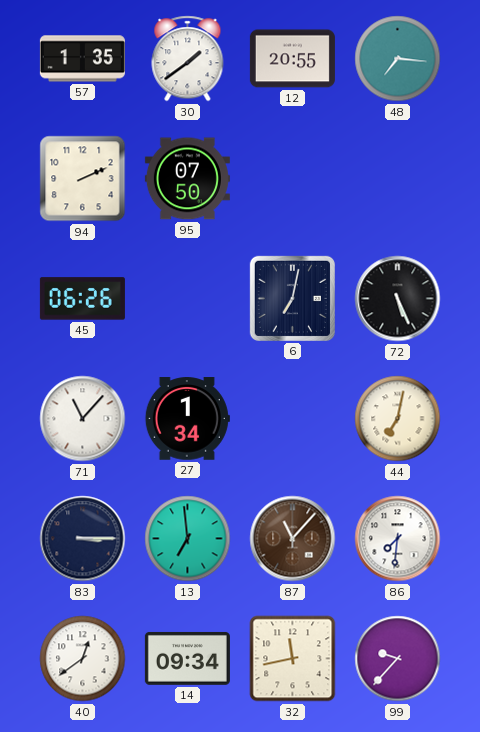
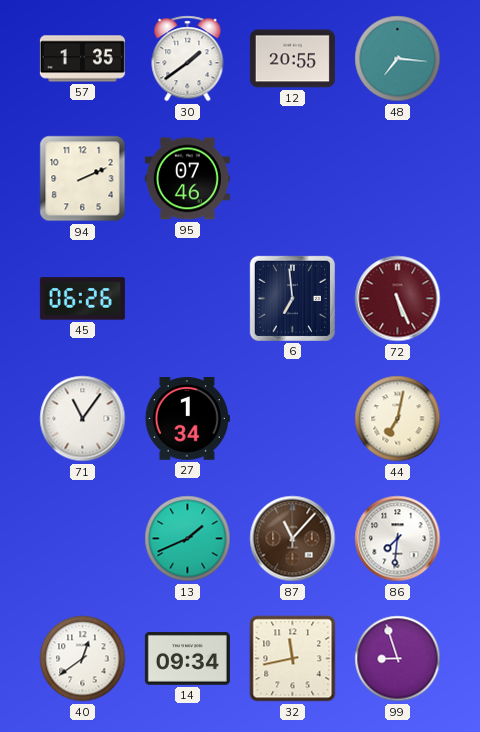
95: 07:50 -> 07:46 (187, 179)
6: 7:02 -> 6:59 (292, 298)
72 dial: black -> burgundy (398, 299)
71: 11:07 -> 11:06 (83, 419)
83: 3:15 -> none (83, 539)
13: 6:59 -> 1:41 (188, 539)
99: 9:37 -> 8:57 (398, 659)
